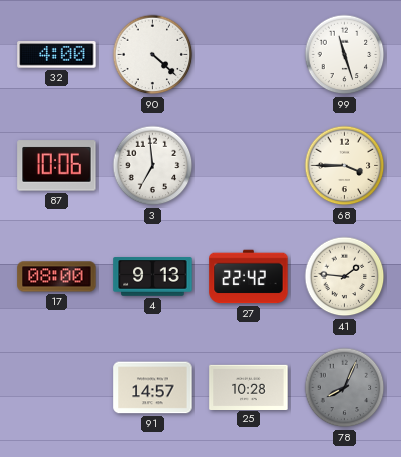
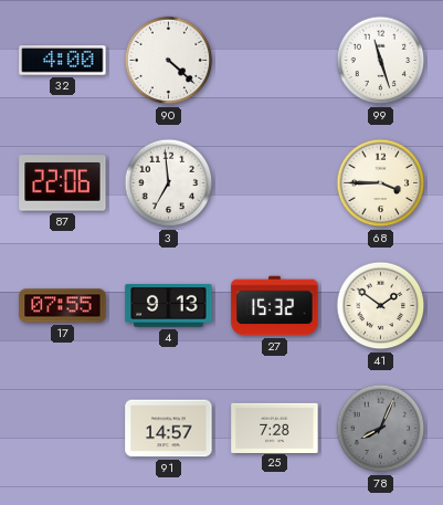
87: 10:06 -> 22:06 (63, 183)
17: 08:00 -> 07:55 (63, 306)
27: 22:42 -> 15:32 (275, 306)
41: 1:46 -> 1:51 (381, 306)
25: 10:28 -> 7:28 (275, 428)
